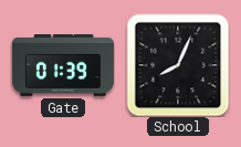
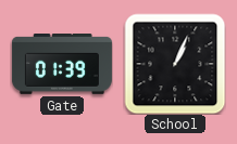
School: 8:04 -> 1:04 (175, 64)
